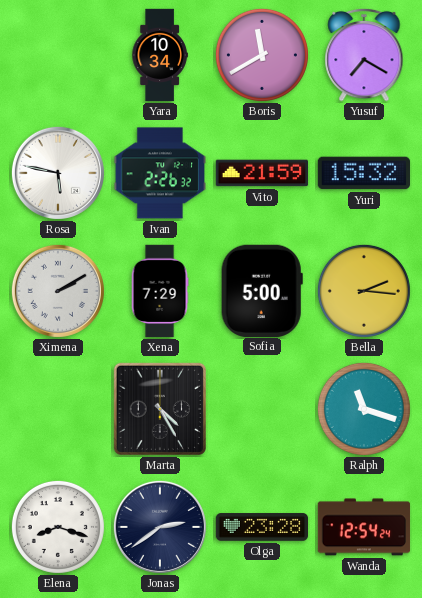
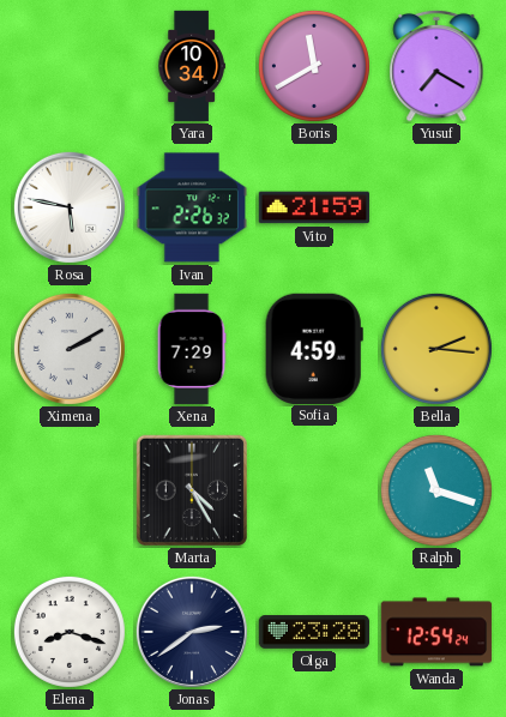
Yuri: 15:32 -> none (364, 173)
Sofia: 5:00 -> 4:59 (314, 348)
